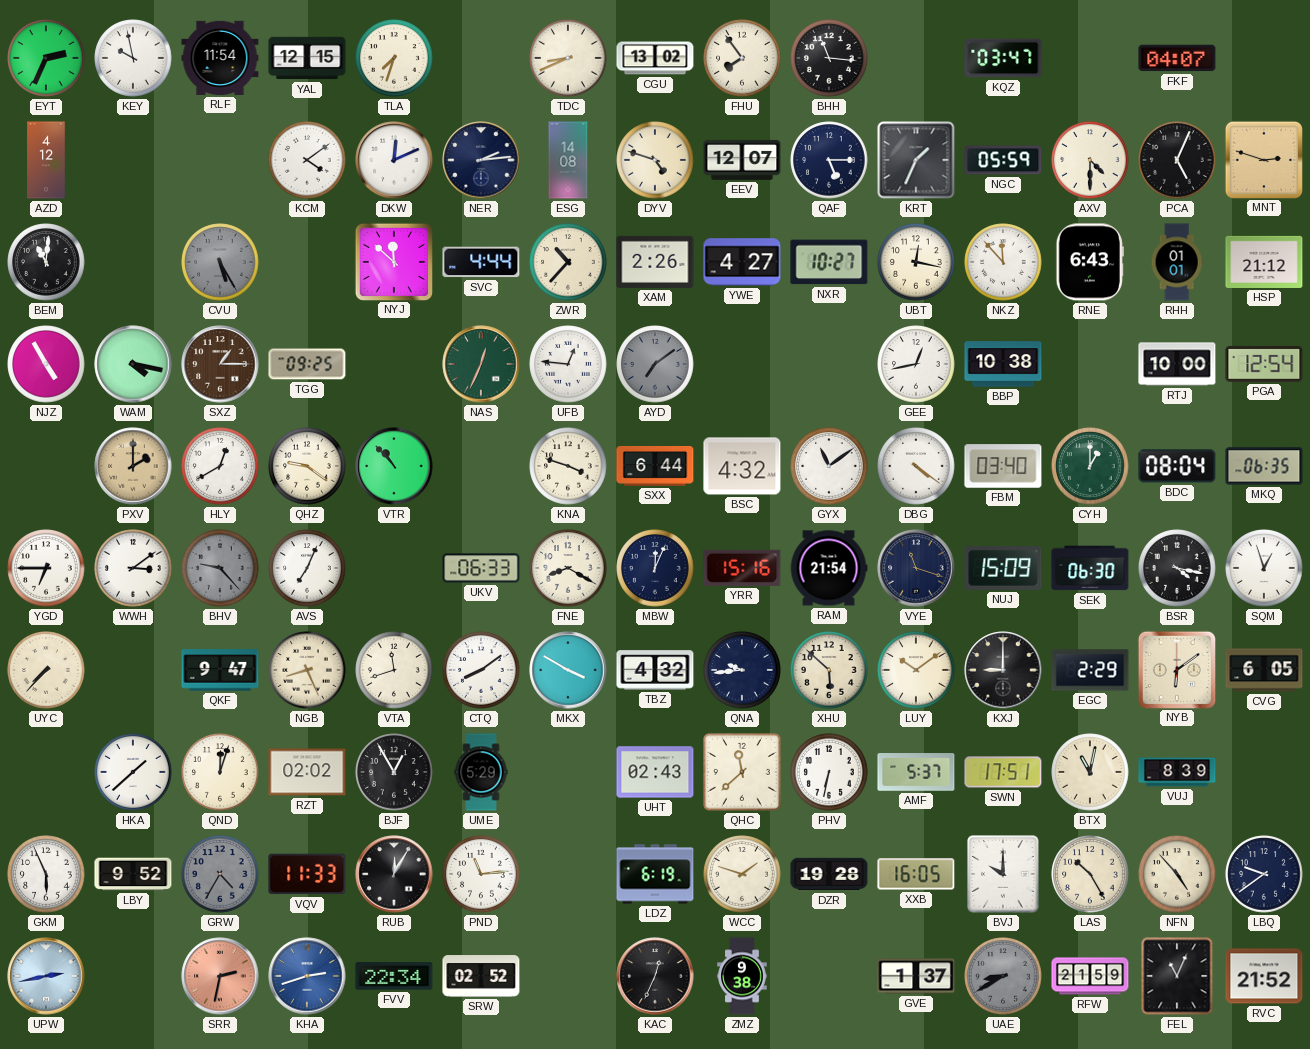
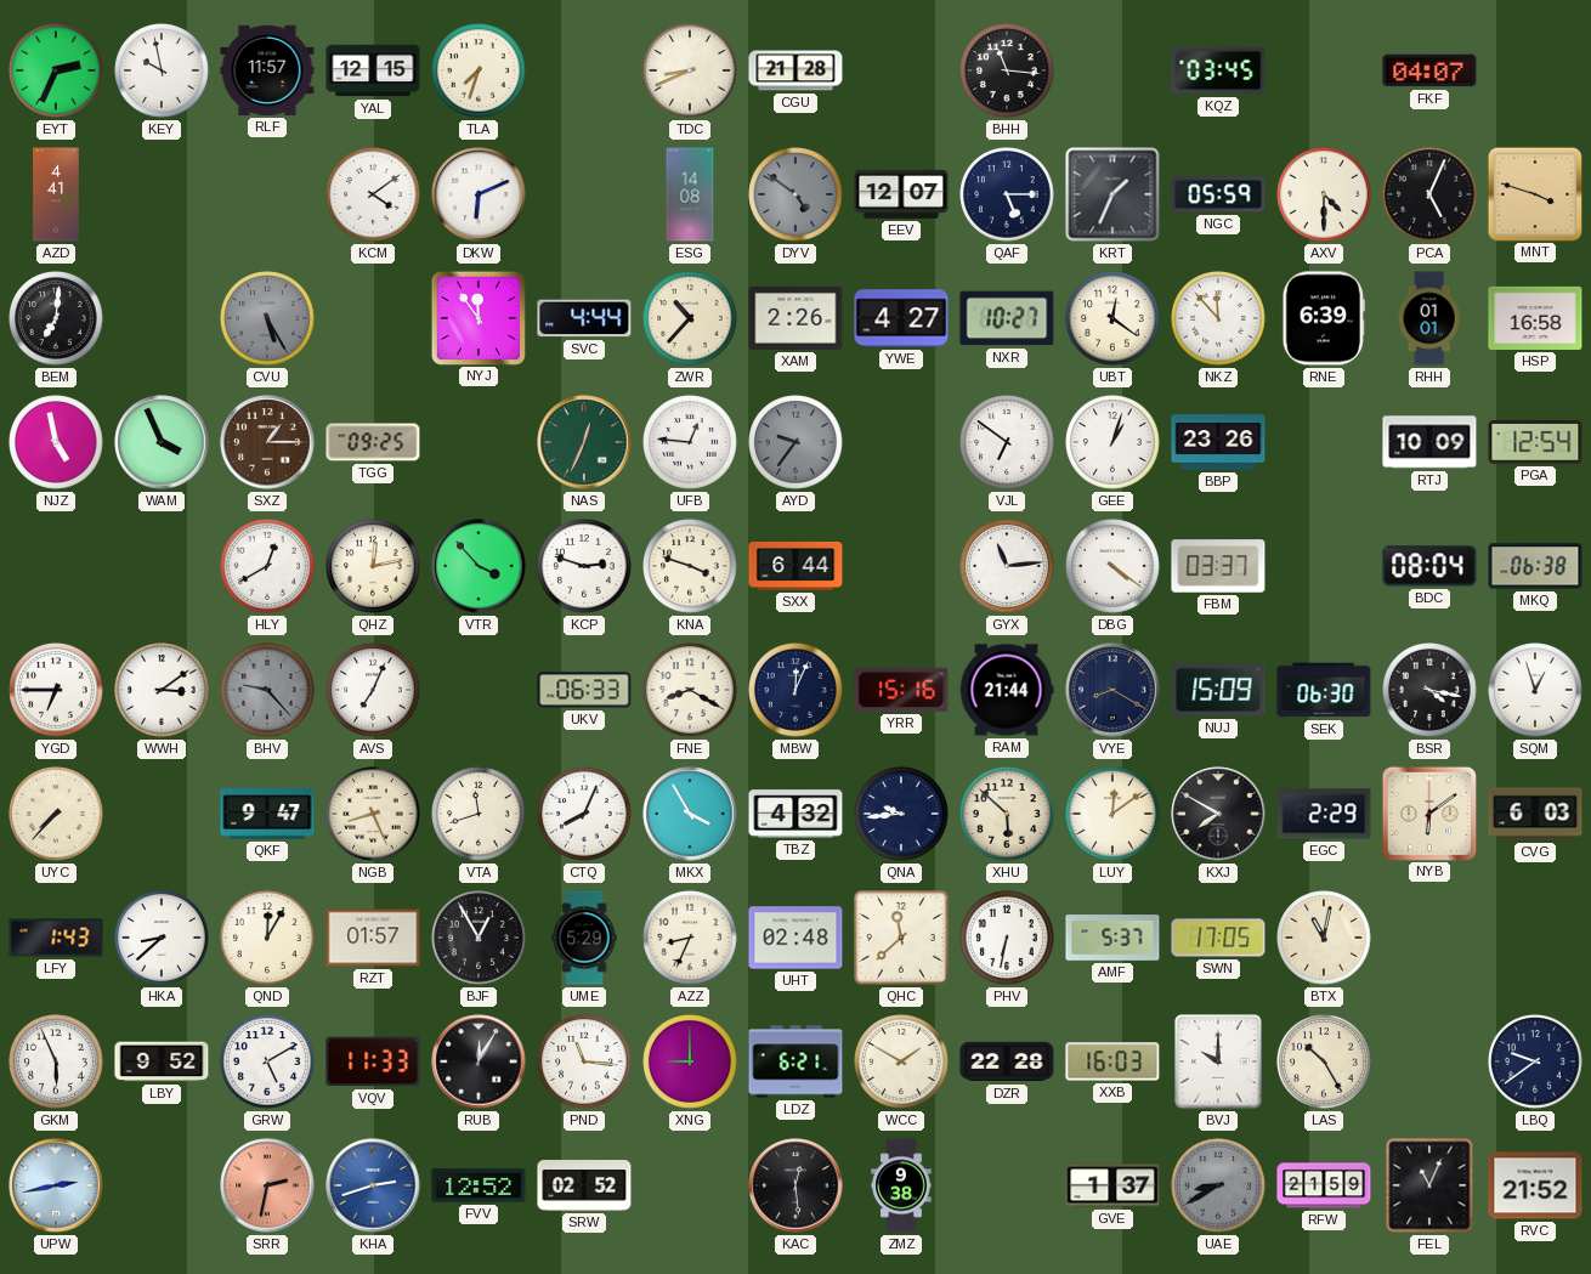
RLF: 11:54 -> 11:57 (267, 70)
CGU: 13:02 -> 21:28 (795, 70)
FHU: 7:54 -> none (742, 58)
KQZ: 03:47 -> 03:45 (1218, 70)
AZD: 4:12 -> 4:41 (56, 194)
DKW: 12:11 -> 6:11 (479, 194)
NER: 2:14 -> none (481, 160)
DYV: 4:48 -> 4:51 (795, 194)
DYV dial: cream -> grey (795, 194)
MNT: 2:48 -> 3:48 (1534, 193)
BEM: 11:01 -> 7:01 (56, 318)
NYJ: 11:52 -> 11:54 (477, 317)
UBT: 12:17 -> 12:21 (1112, 318)
RNE: 6:43 -> 6:39 (1324, 318)
HSP: 21:12 -> 16:58 (1535, 318)
NJZ: 4:55 -> 4:58 (56, 442)
WAM: 4:17 -> 3:56 (162, 442)
AYD: 7:09 -> 9:36 (795, 442)
VJL: none -> 6:51 (1007, 442)
GEE: 12:43 -> 1:03 (1112, 442)
BBP: 10:38 -> 23:26 (1218, 442)
RTJ: 10:00 -> 10:09 (1429, 442)
PXV: 2:00 -> none (133, 466)
QHZ: 9:21 -> 12:13 (373, 566)
VTR: 10:53 -> 3:53 (479, 566)
KCP: none -> 2:48 (584, 566)
BSC: 4:32 -> none (742, 466)
GYX: 11:09 -> 11:14 (1007, 566)
FBM: 03:40 -> 03:37 (1218, 566)
CYH: 1:00 -> none (1090, 466)
MKQ: 06:35 -> 06:38 (1535, 566)
RAM: 21:54 -> 21:44 (1007, 690)
VYE: 11:18 -> 8:20 (1112, 690)
CTQ: 8:09 -> 8:04 (584, 814)
MKX: 3:50 -> 3:55 (690, 814)
LUY: 10:09 -> 12:09 (1112, 814)
KXJ: 9:00 -> 7:50 (1218, 814)
CVG: 6:05 -> 6:03 (1535, 814)
LFY: none -> 1:43 (56, 938)
HKA: 1:38 -> 8:38 (162, 938)
QND: 12:03 -> 12:05 (267, 938)
RZT: 02:02 -> 01:57 (373, 938)
AZZ: none -> 8:34 (690, 938)
UHT: 02:43 -> 02:48 (795, 938)
SWN: 17:51 -> 17:05 (1218, 938)
VUJ: 8:39 -> none (1177, 772)
GRW: 4:35 -> 5:10 (267, 1061)
GRW dial: grey -> white (267, 1061)
PND: 11:14 -> 11:16 (584, 1061)
XNG: none -> 9:00 (690, 1061)
LDZ: 6:19 -> 6:21 (795, 1061)
WCC: 1:48 -> 1:50 (901, 1061)
DZR: 19:28 -> 22:28 (1007, 1061)
XXB: 16:05 -> 16:03 (1112, 1061)
NFN: 4:53 -> none (1177, 874)
FVV: 22:34 -> 12:52 (479, 1185)
KAC: 12:34 -> 12:29 (795, 1185)
